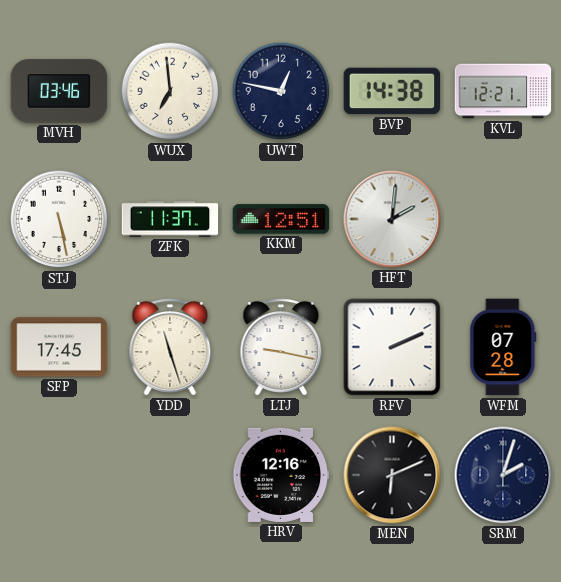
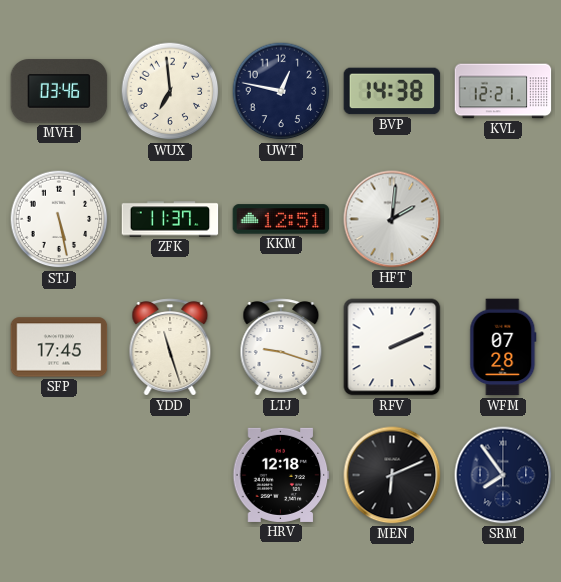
LTJ: 9:17 -> 9:18 (281, 347)
HRV: 12:16 -> 12:18 (281, 475)
SRM: 2:03 -> 7:54 (503, 475)
